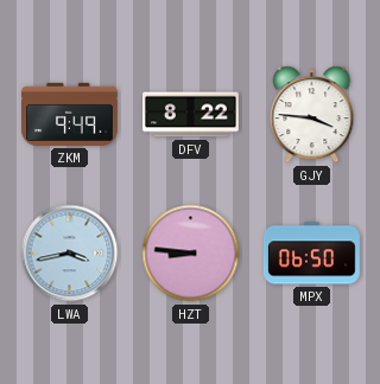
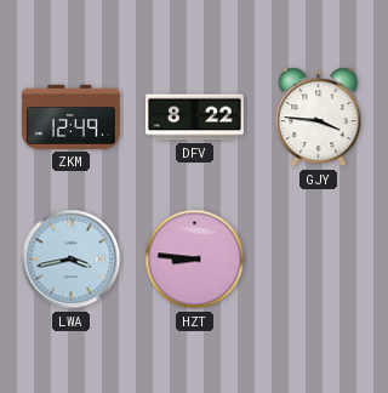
ZKM: 9:49 -> 12:49 (72, 116)
MPX: 06:50 -> none (312, 254)
